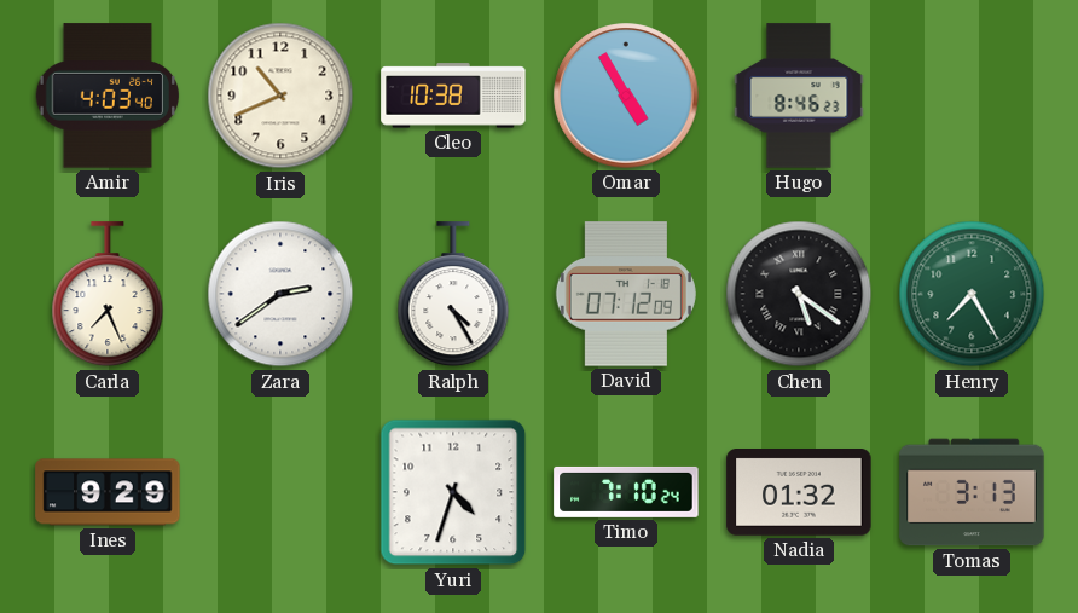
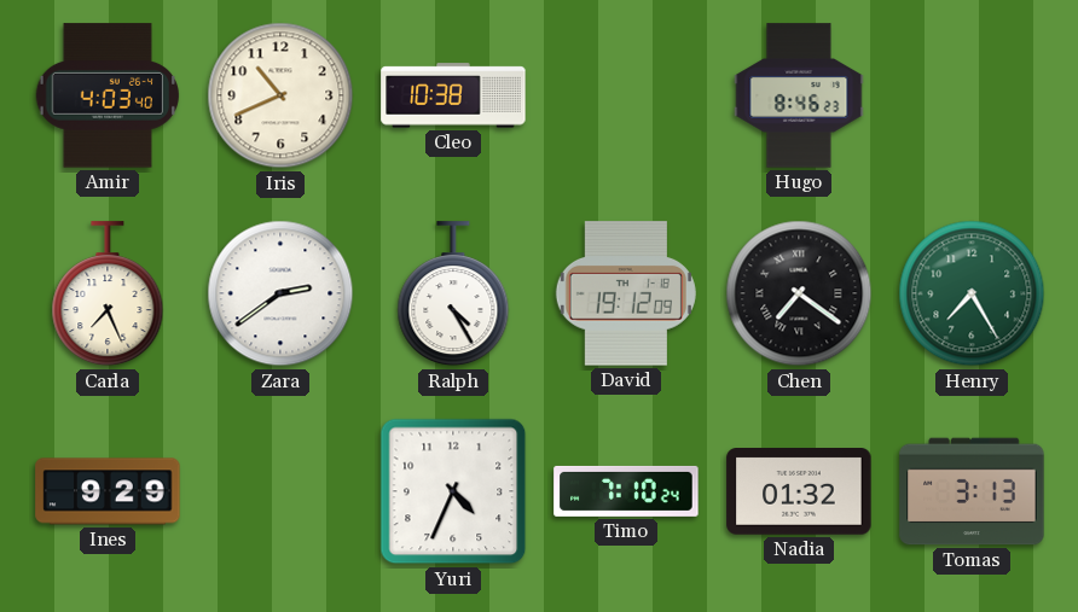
Omar: 4:55 -> none (626, 96)
David: 07:12 -> 19:12 (626, 293)
Chen: 5:21 -> 7:21 (799, 293)
Yuri: 4:33 -> 4:34 (453, 491)
